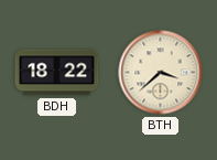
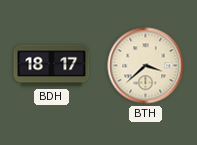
BDH: 18:22 -> 18:17 (52, 66)
